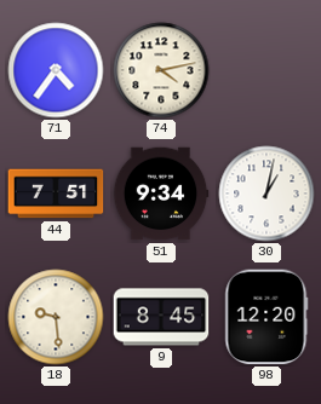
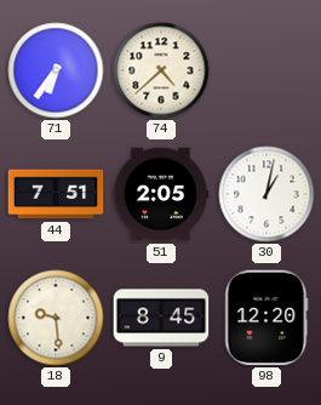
71: 4:36 -> 6:36 (56, 70)
74: 4:13 -> 4:38 (161, 70)
51: 9:34 -> 2:05 (161, 194)
